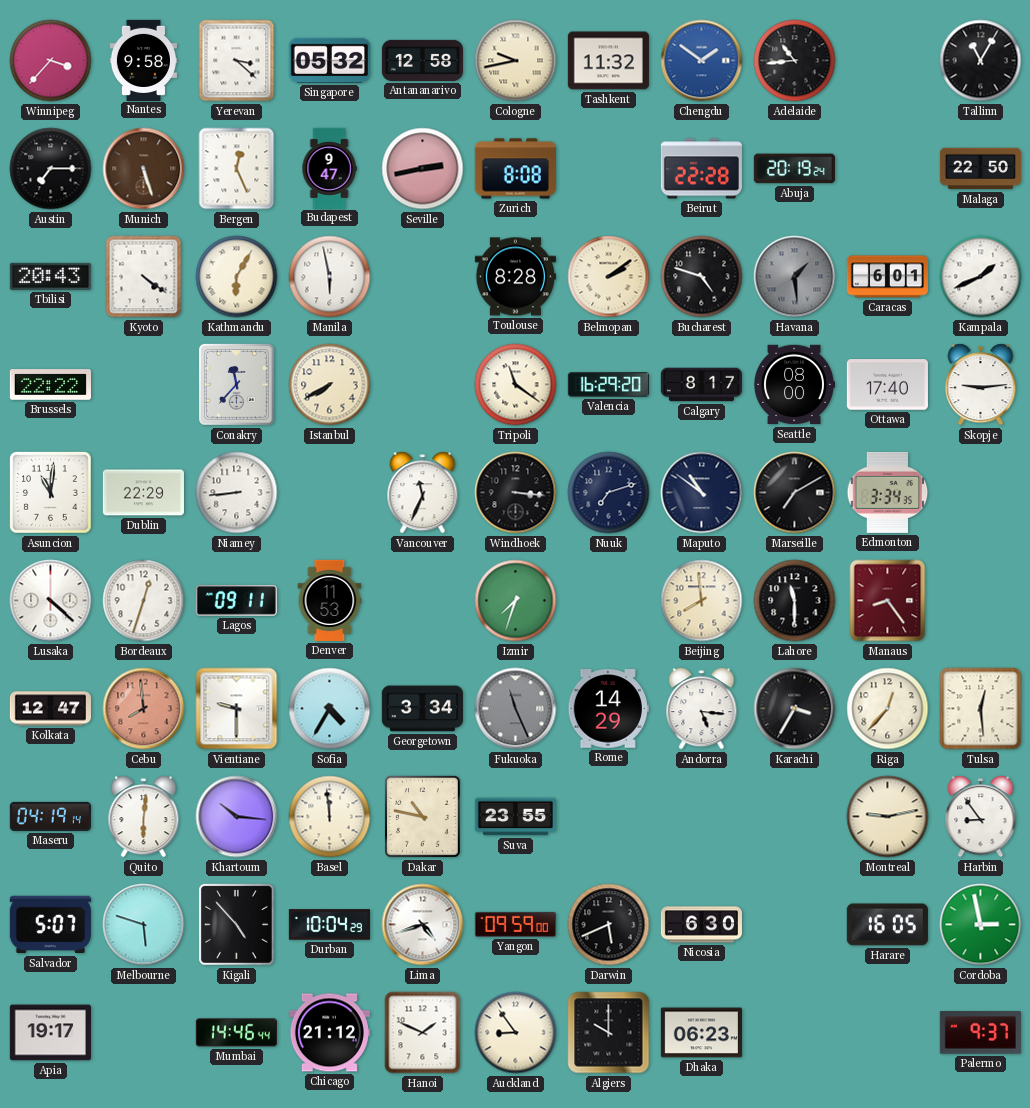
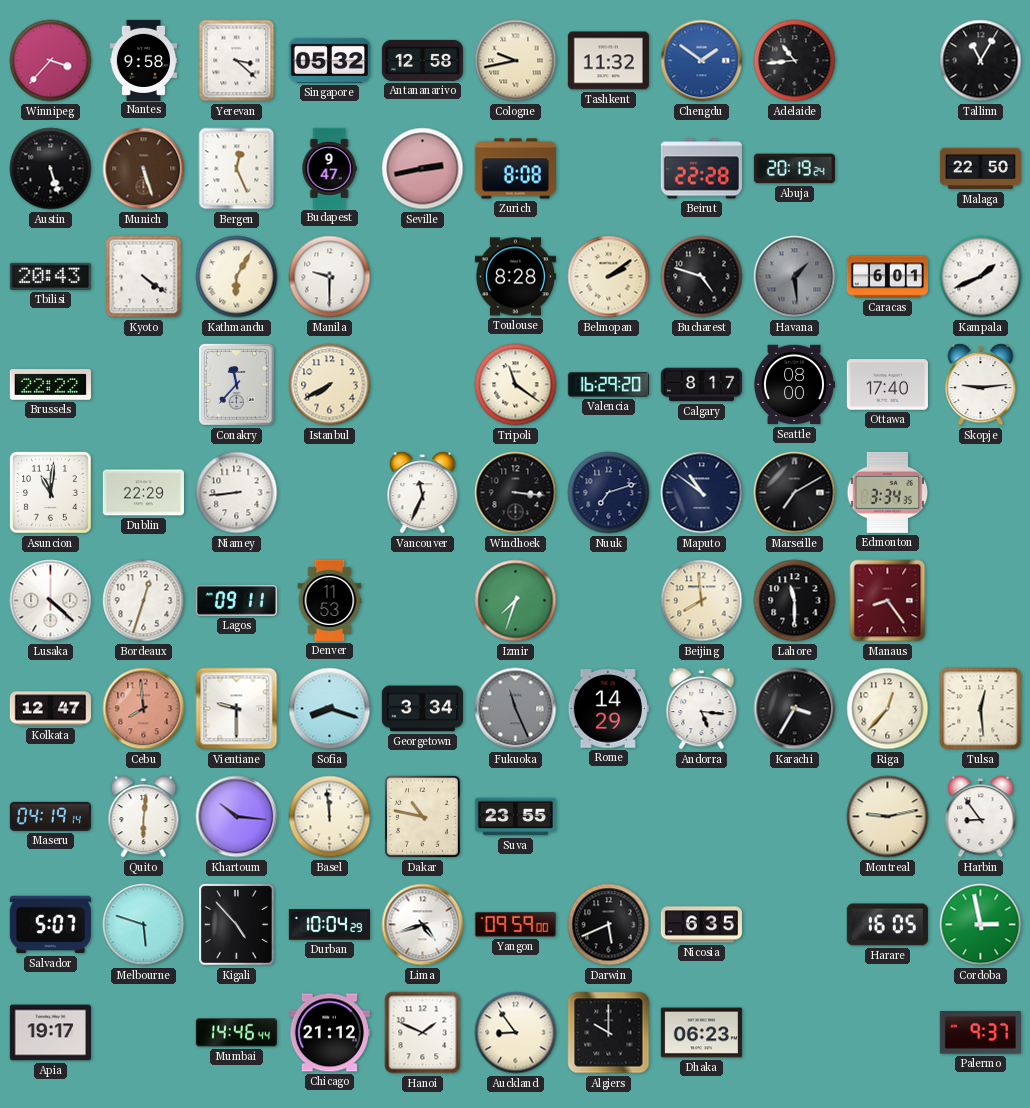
Austin: 7:15 -> 5:27 (51, 169)
Manila: 5:58 -> 9:30 (330, 277)
Sofia: 4:35 -> 8:18 (330, 709)
Nicosia: 6:30 -> 6:35 (701, 925)
